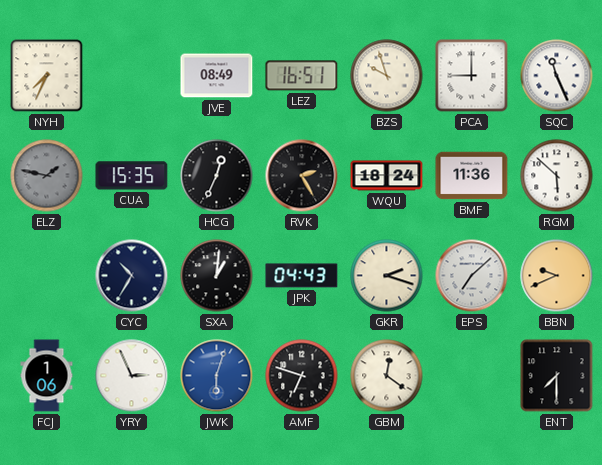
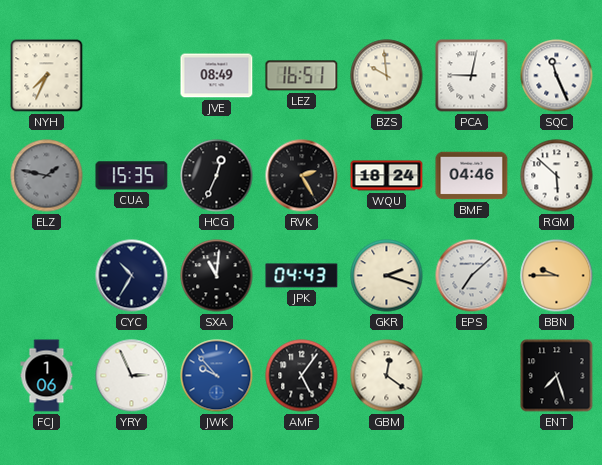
BZS: 9:57 -> 9:59 (387, 76)
PCA: 9:00 -> 9:02 (472, 76)
BMF: 11:36 -> 04:46 (472, 176)
SXA: 1:01 -> 11:01 (217, 276)
BBN: 9:41 -> 9:45 (557, 276)
JWK: 6:03 -> 9:53 (217, 376)
AMF: 6:48 -> 5:06 (302, 376)
ENT: 7:30 -> 7:27 (557, 376)
